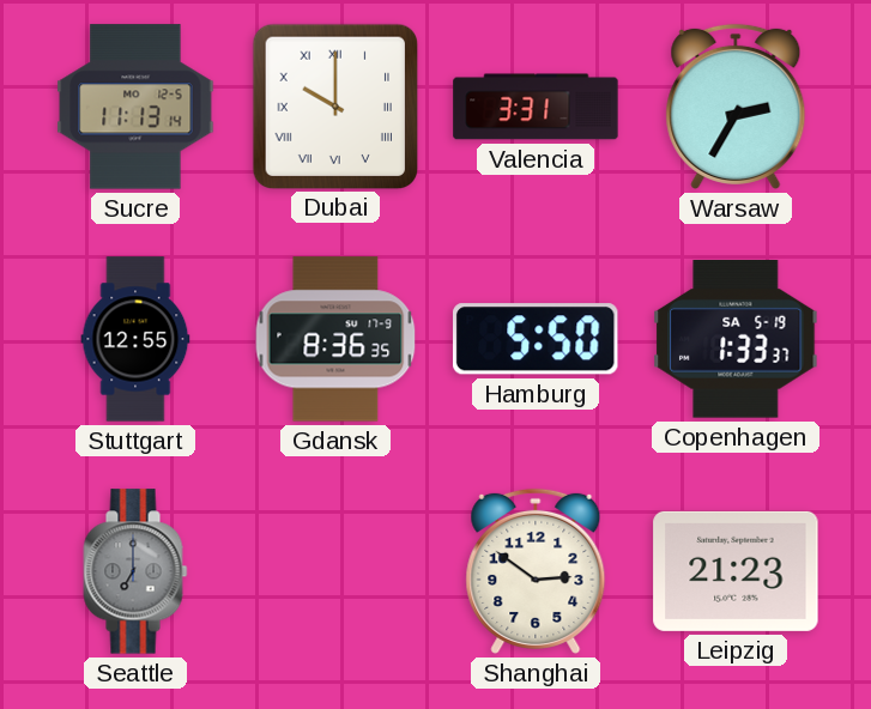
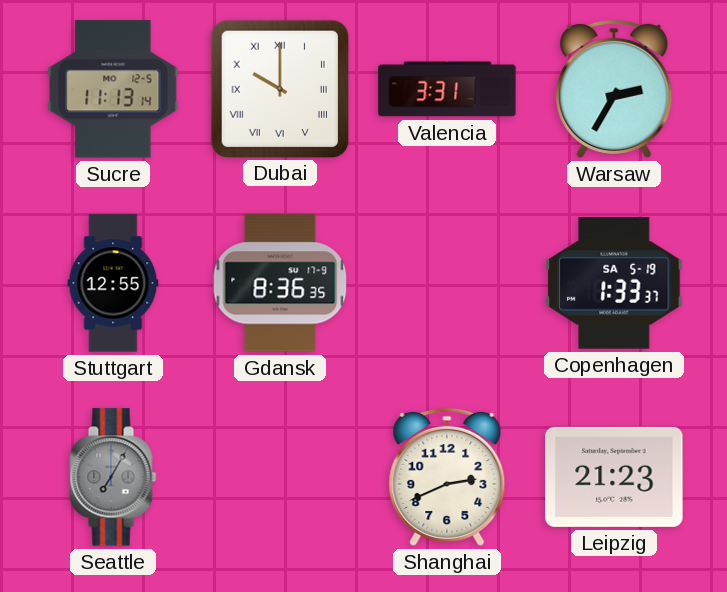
Hamburg: 5:50 -> none (536, 339)
Seattle: 7:00 -> 7:05 (113, 477)
Shanghai: 2:51 -> 2:41 (447, 477)
